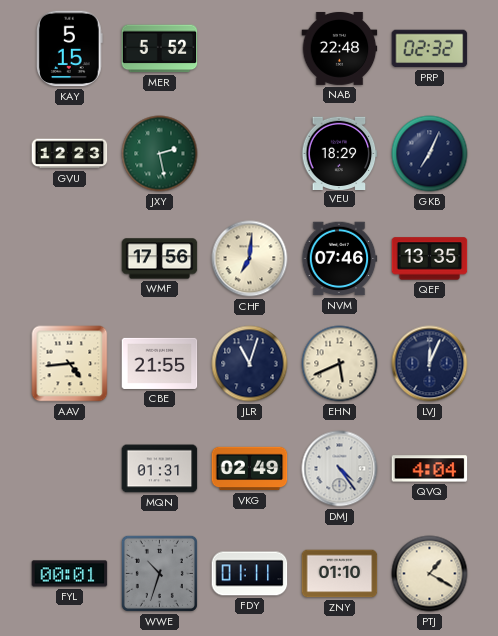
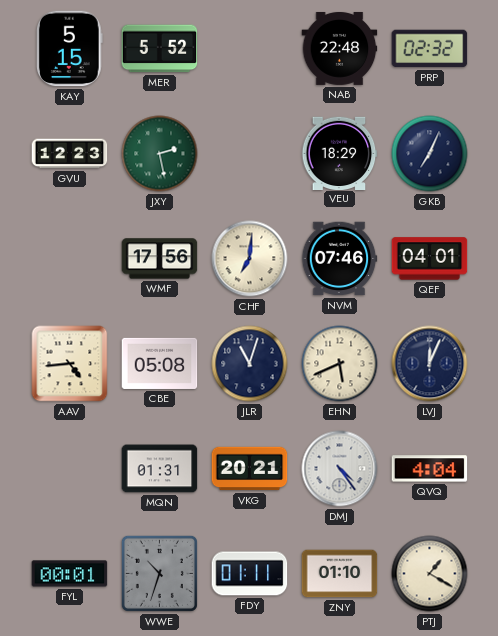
QEF: 13:35 -> 04:01 (430, 259)
CBE: 21:55 -> 05:08 (160, 363)
VKG: 02:49 -> 20:21 (250, 469)
